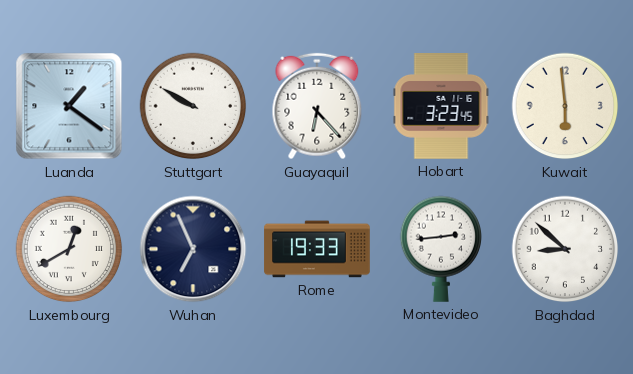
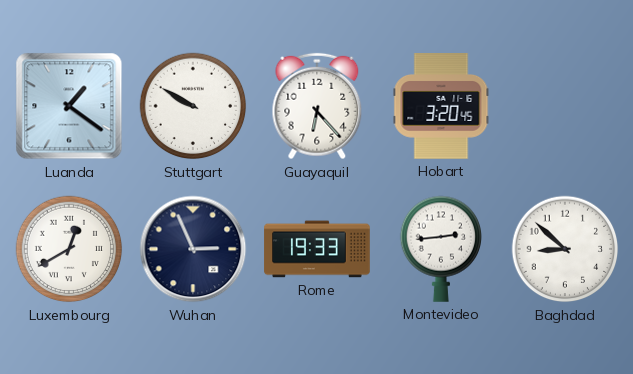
Hobart: 3:23 -> 3:20 (441, 106)
Kuwait: 5:59 -> none (565, 106)
Wuhan: 6:56 -> 2:56 (193, 249)
